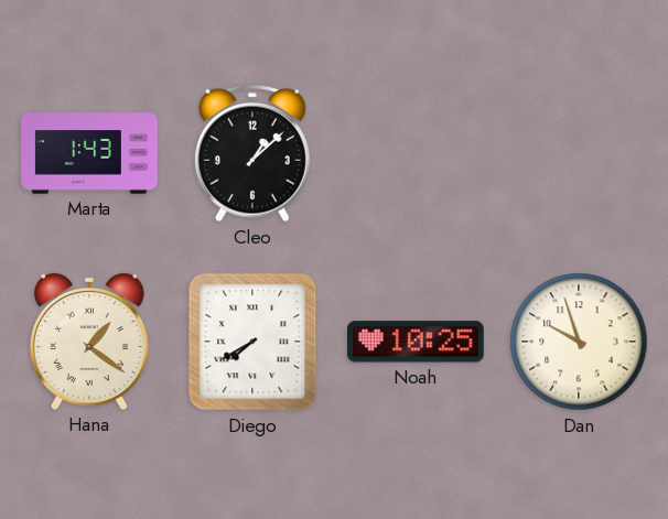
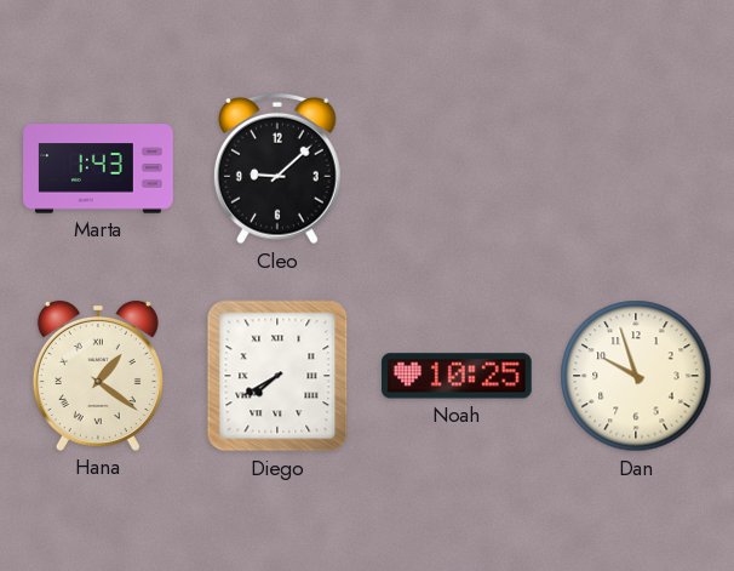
Cleo: 1:08 -> 9:08 (279, 169)
